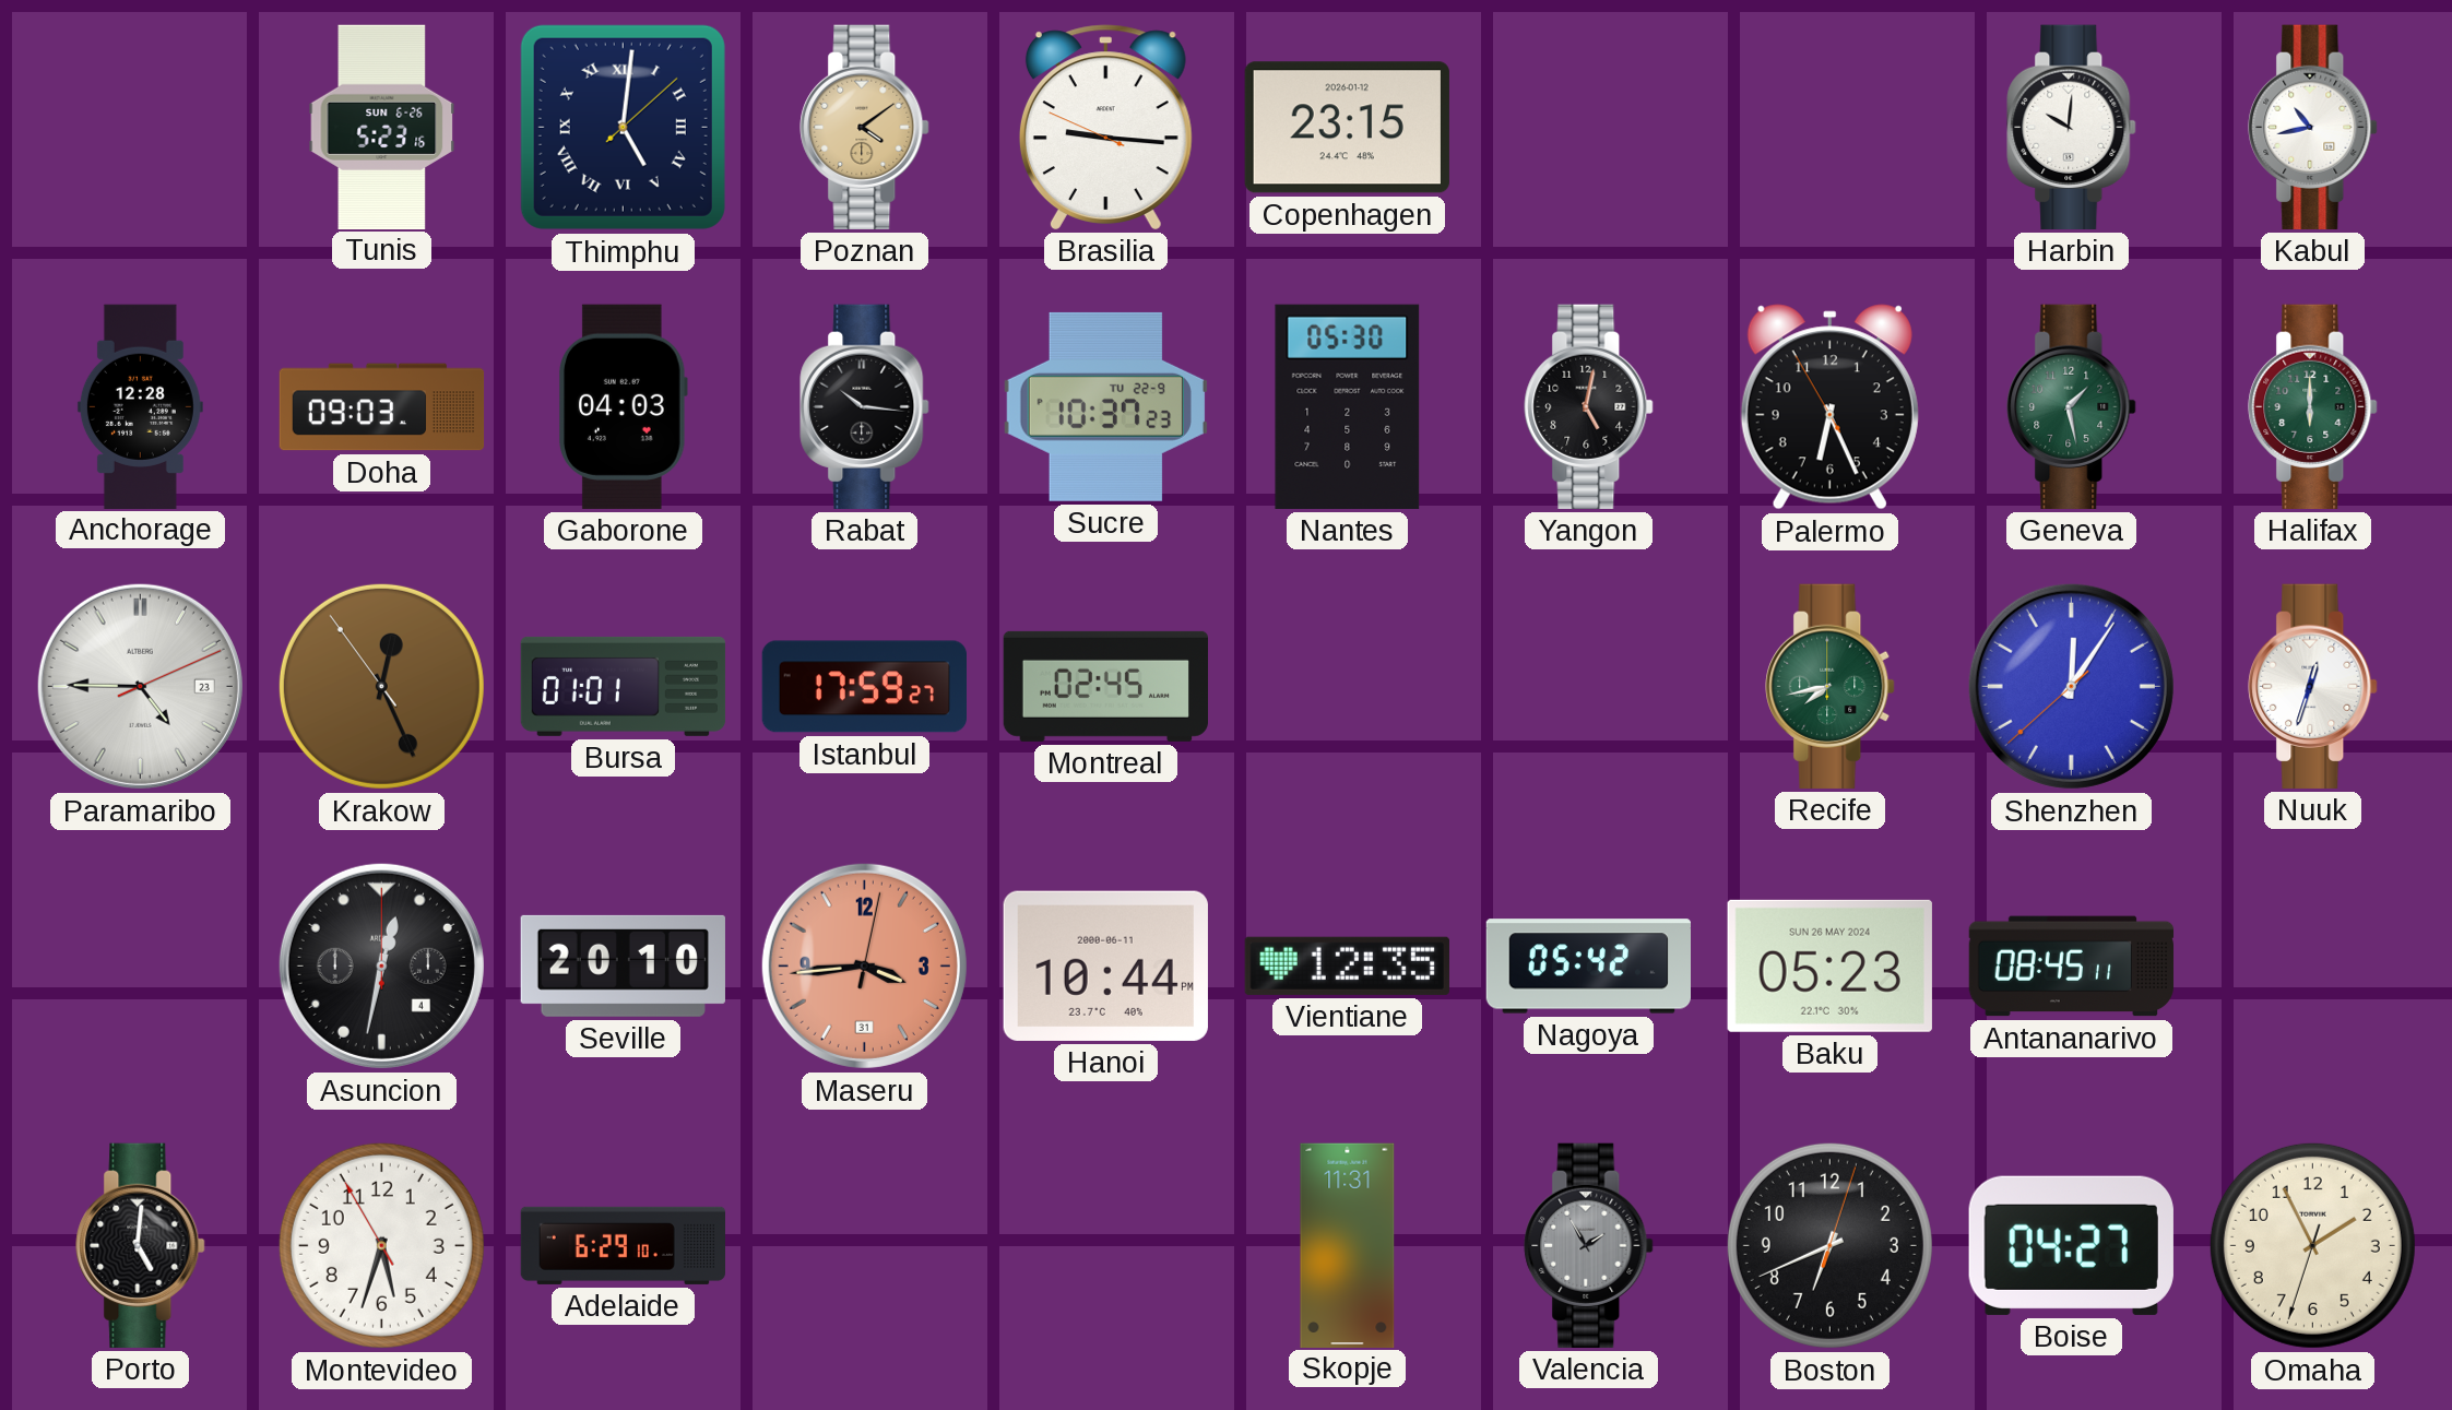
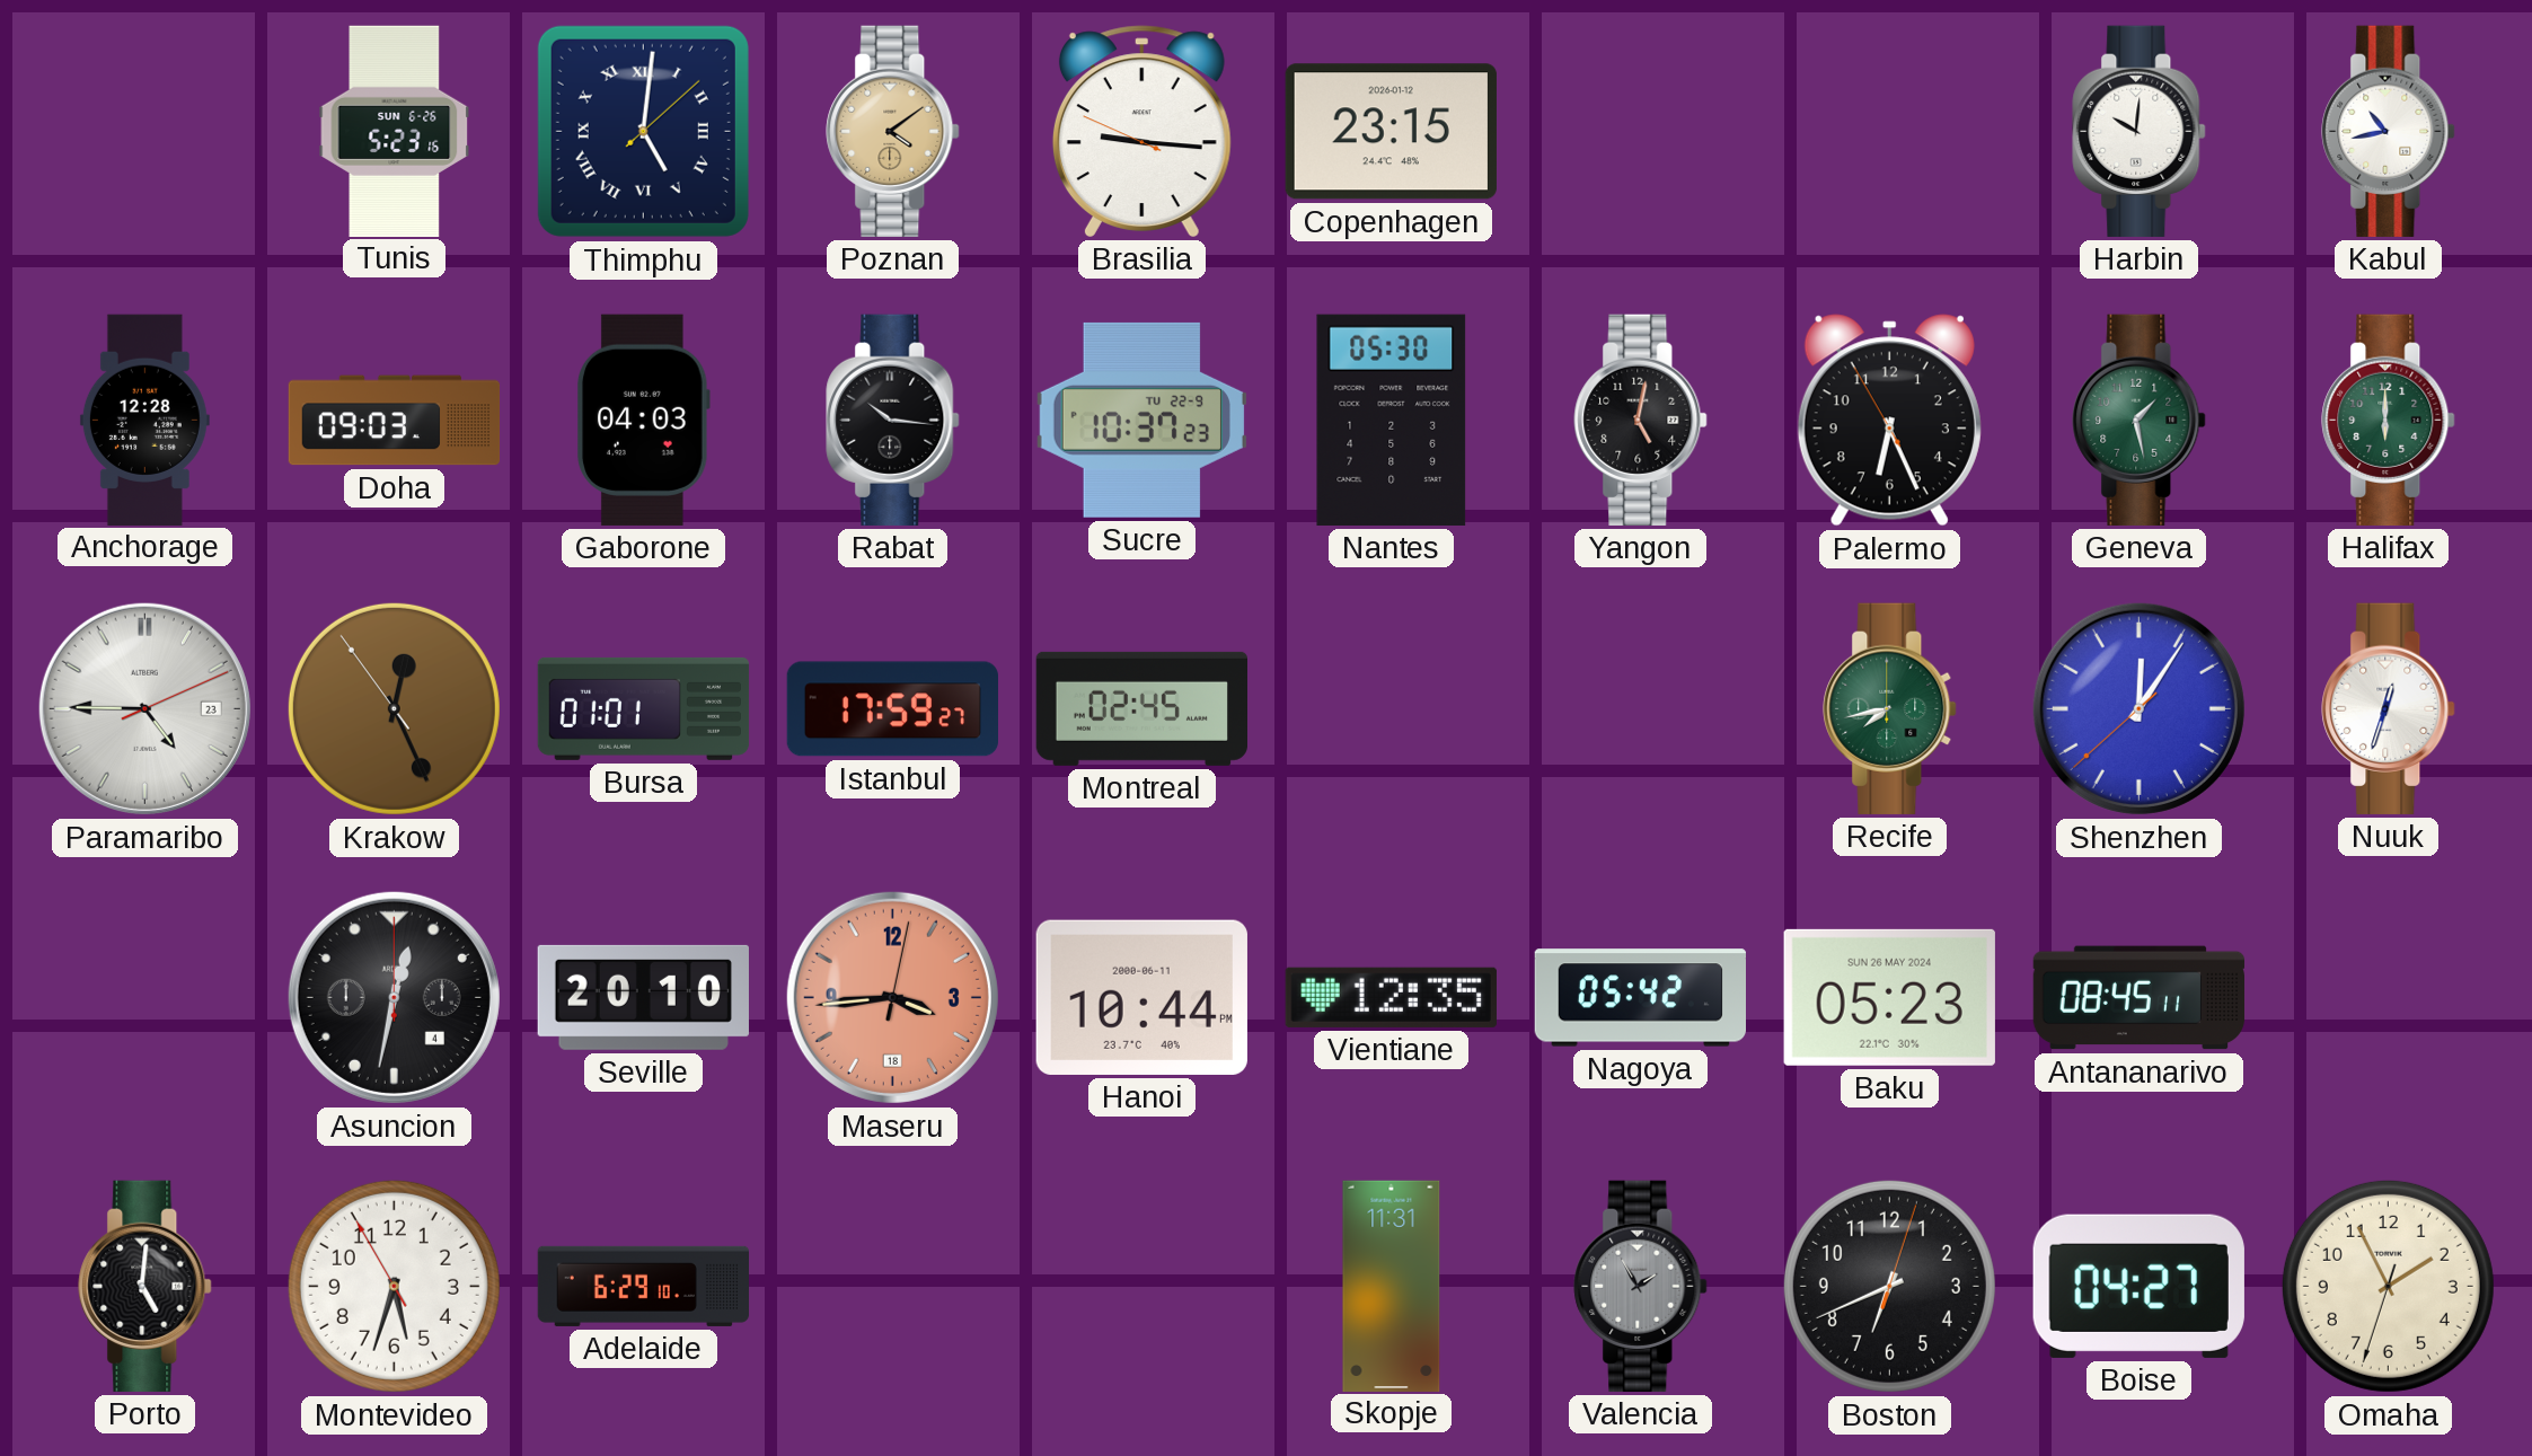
Maseru date: 31 -> 18 (892, 997)
